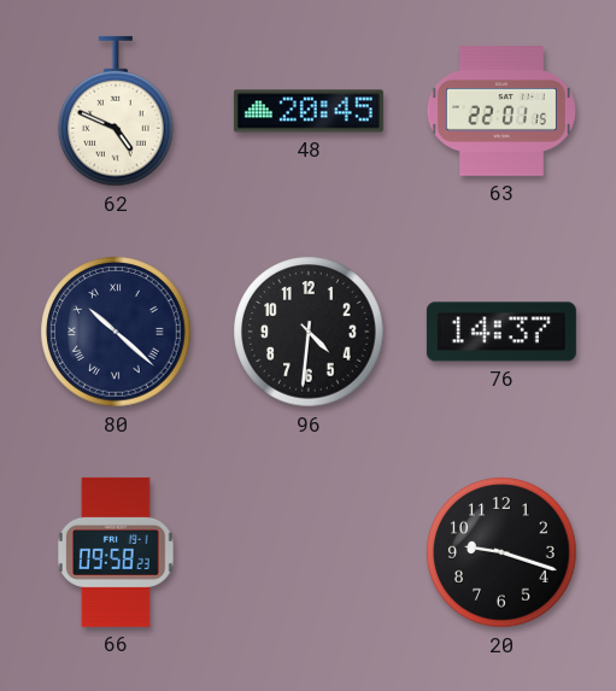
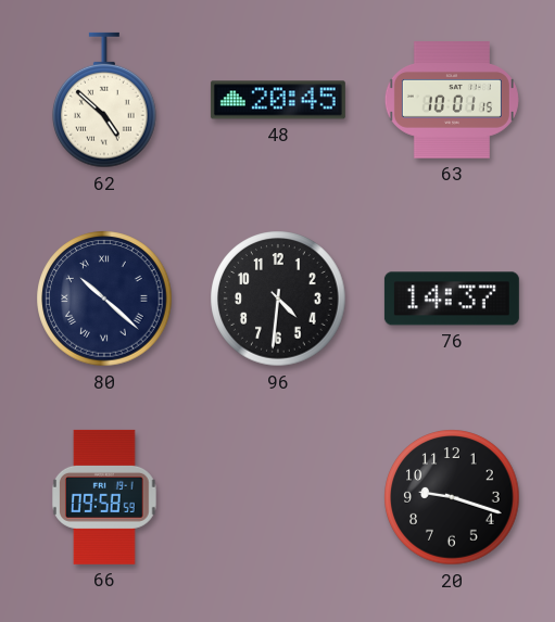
62: 4:49 -> 4:52 (105, 100)
63: 22:01 -> 10:01 (452, 100)
66: 09:58:23 -> 09:58:59 (104, 497)
